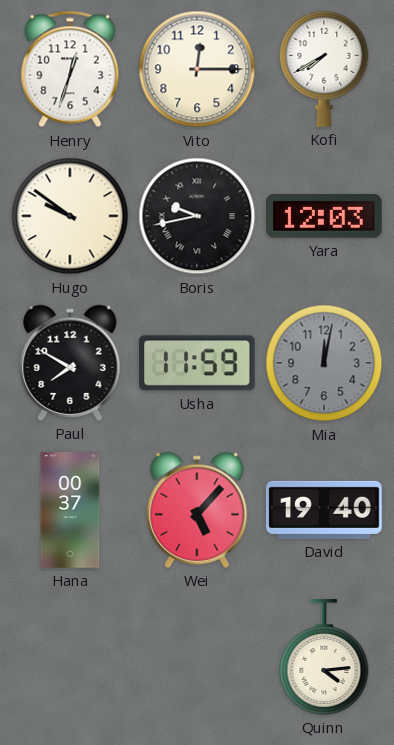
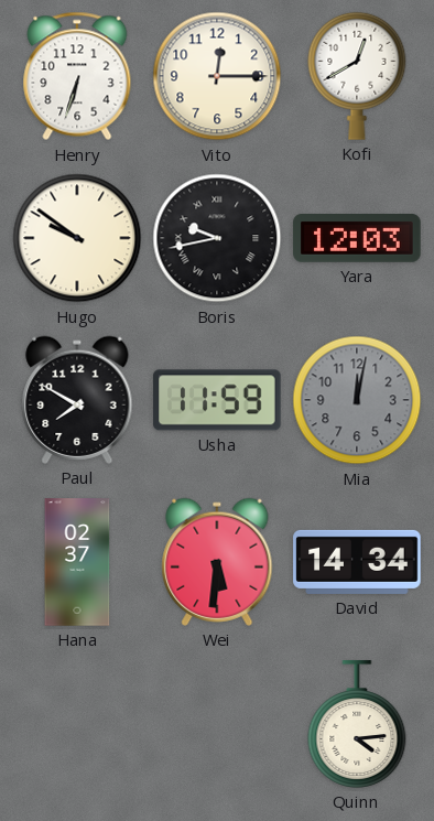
Henry: 12:33 -> 6:33 (77, 76)
Kofi: 7:40 -> 12:40 (357, 76)
Hana: 00:37 -> 02:37 (77, 562)
Wei: 5:07 -> 5:31 (217, 562)
David: 19:40 -> 14:34 (357, 562)
